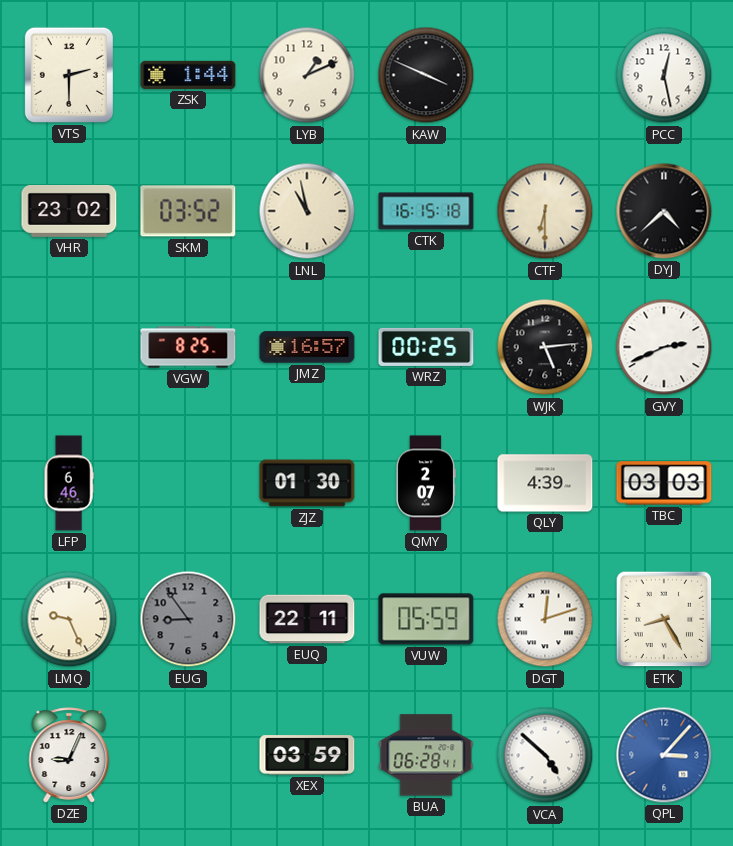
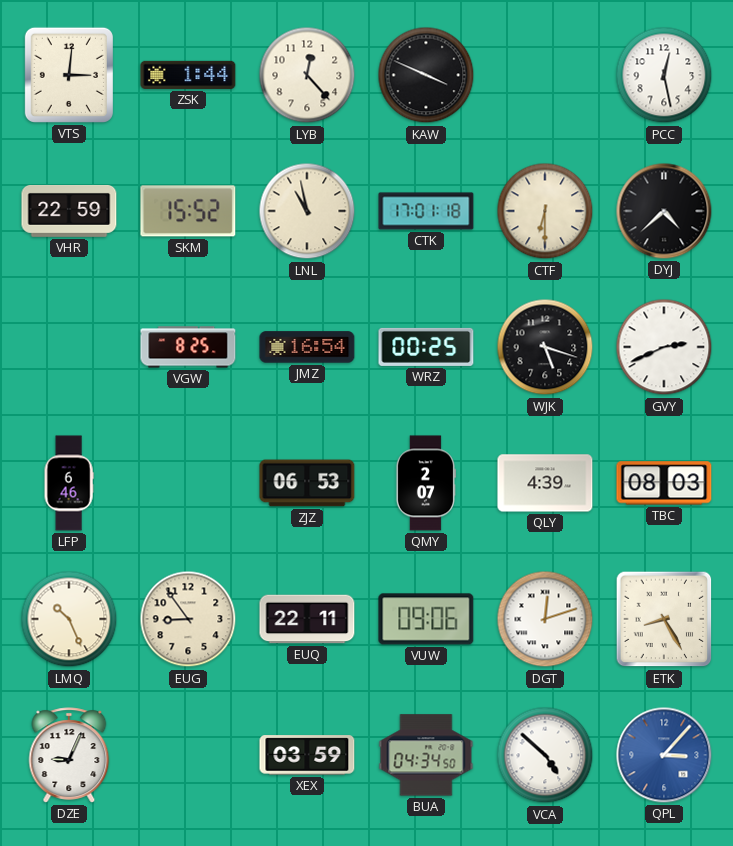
VTS: 2:30 -> 3:01 (69, 75)
LYB: 1:11 -> 12:23 (307, 75)
VHR: 23:02 -> 22:59 (69, 211)
SKM: 03:52 -> 15:52 (188, 211)
CTK: 16:15 -> 17:01 (426, 211)
JMZ: 16:57 -> 16:54 (307, 347)
WJK: 5:14 -> 5:18 (545, 347)
ZJZ: 01:30 -> 06:53 (307, 483)
TBC: 03:03 -> 08:03 (664, 483)
LMQ: 9:26 -> 10:26 (69, 619)
EUG dial: grey -> cream (188, 619)
VUW: 05:59 -> 09:06 (426, 619)
BUA: 06:28 -> 04:34 (426, 755)
